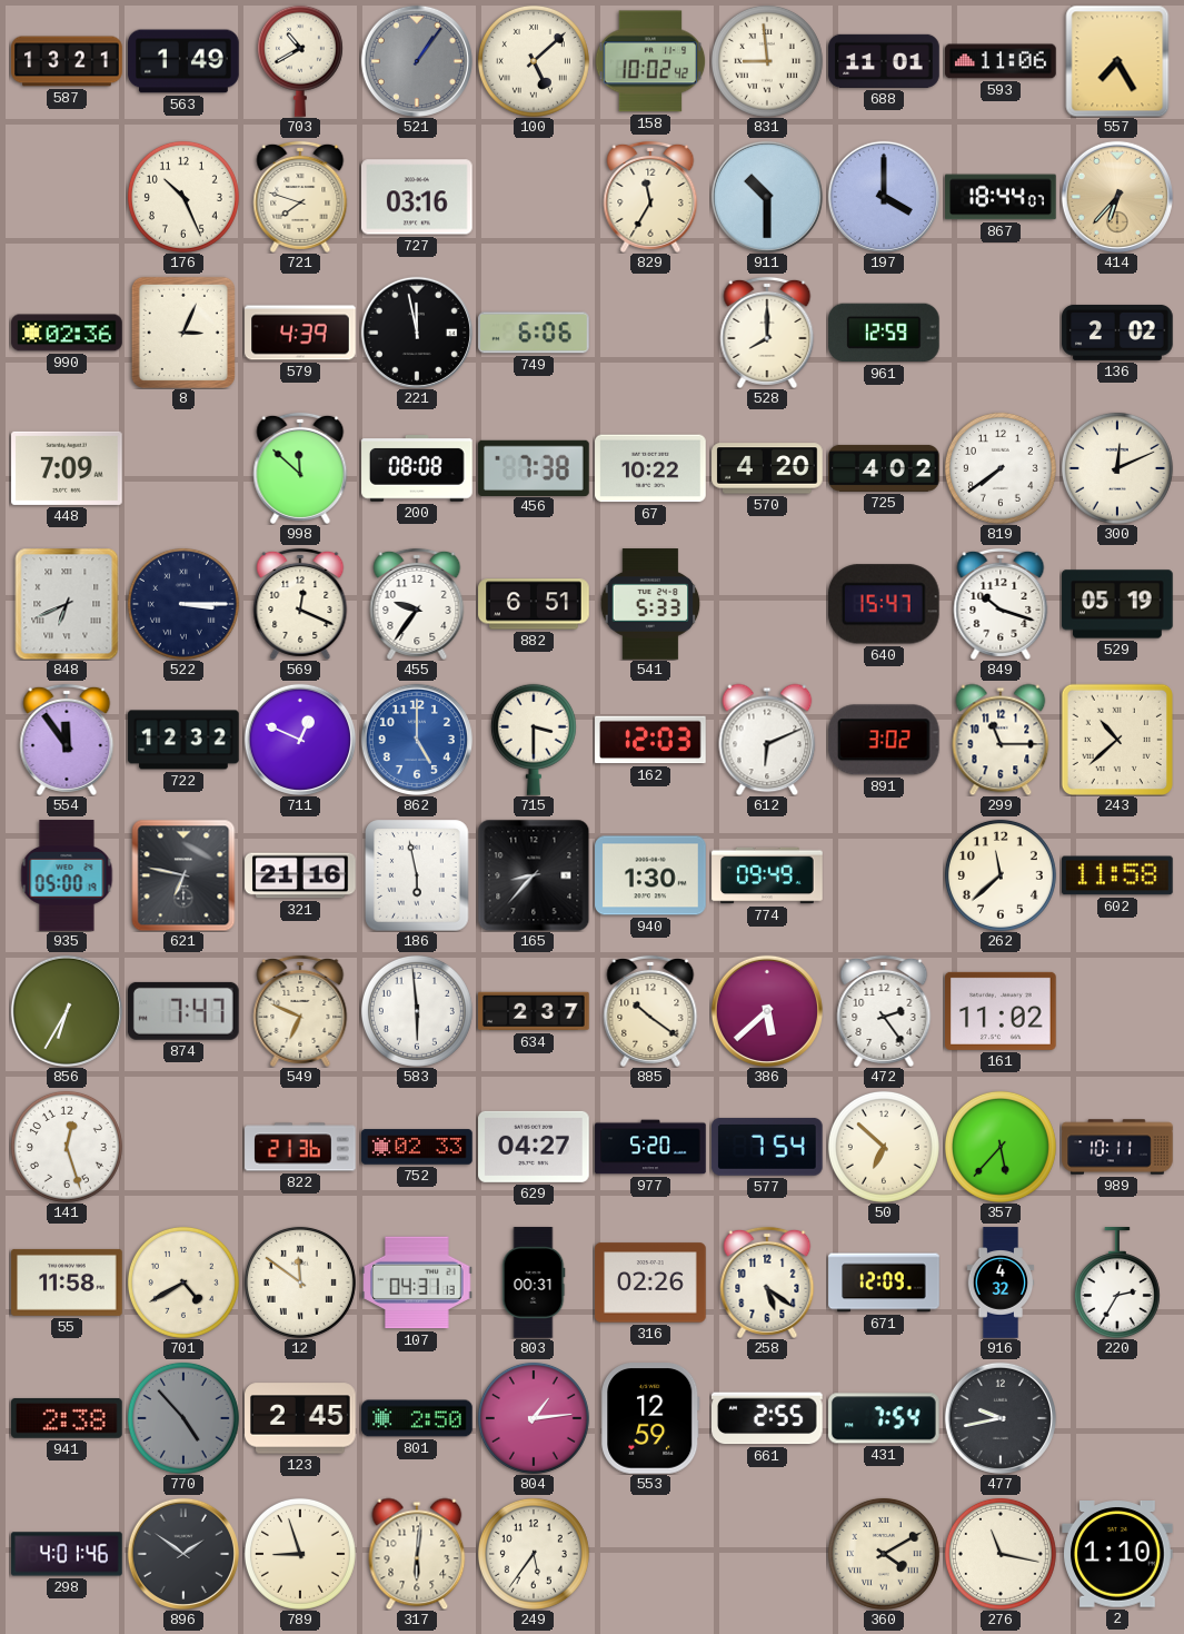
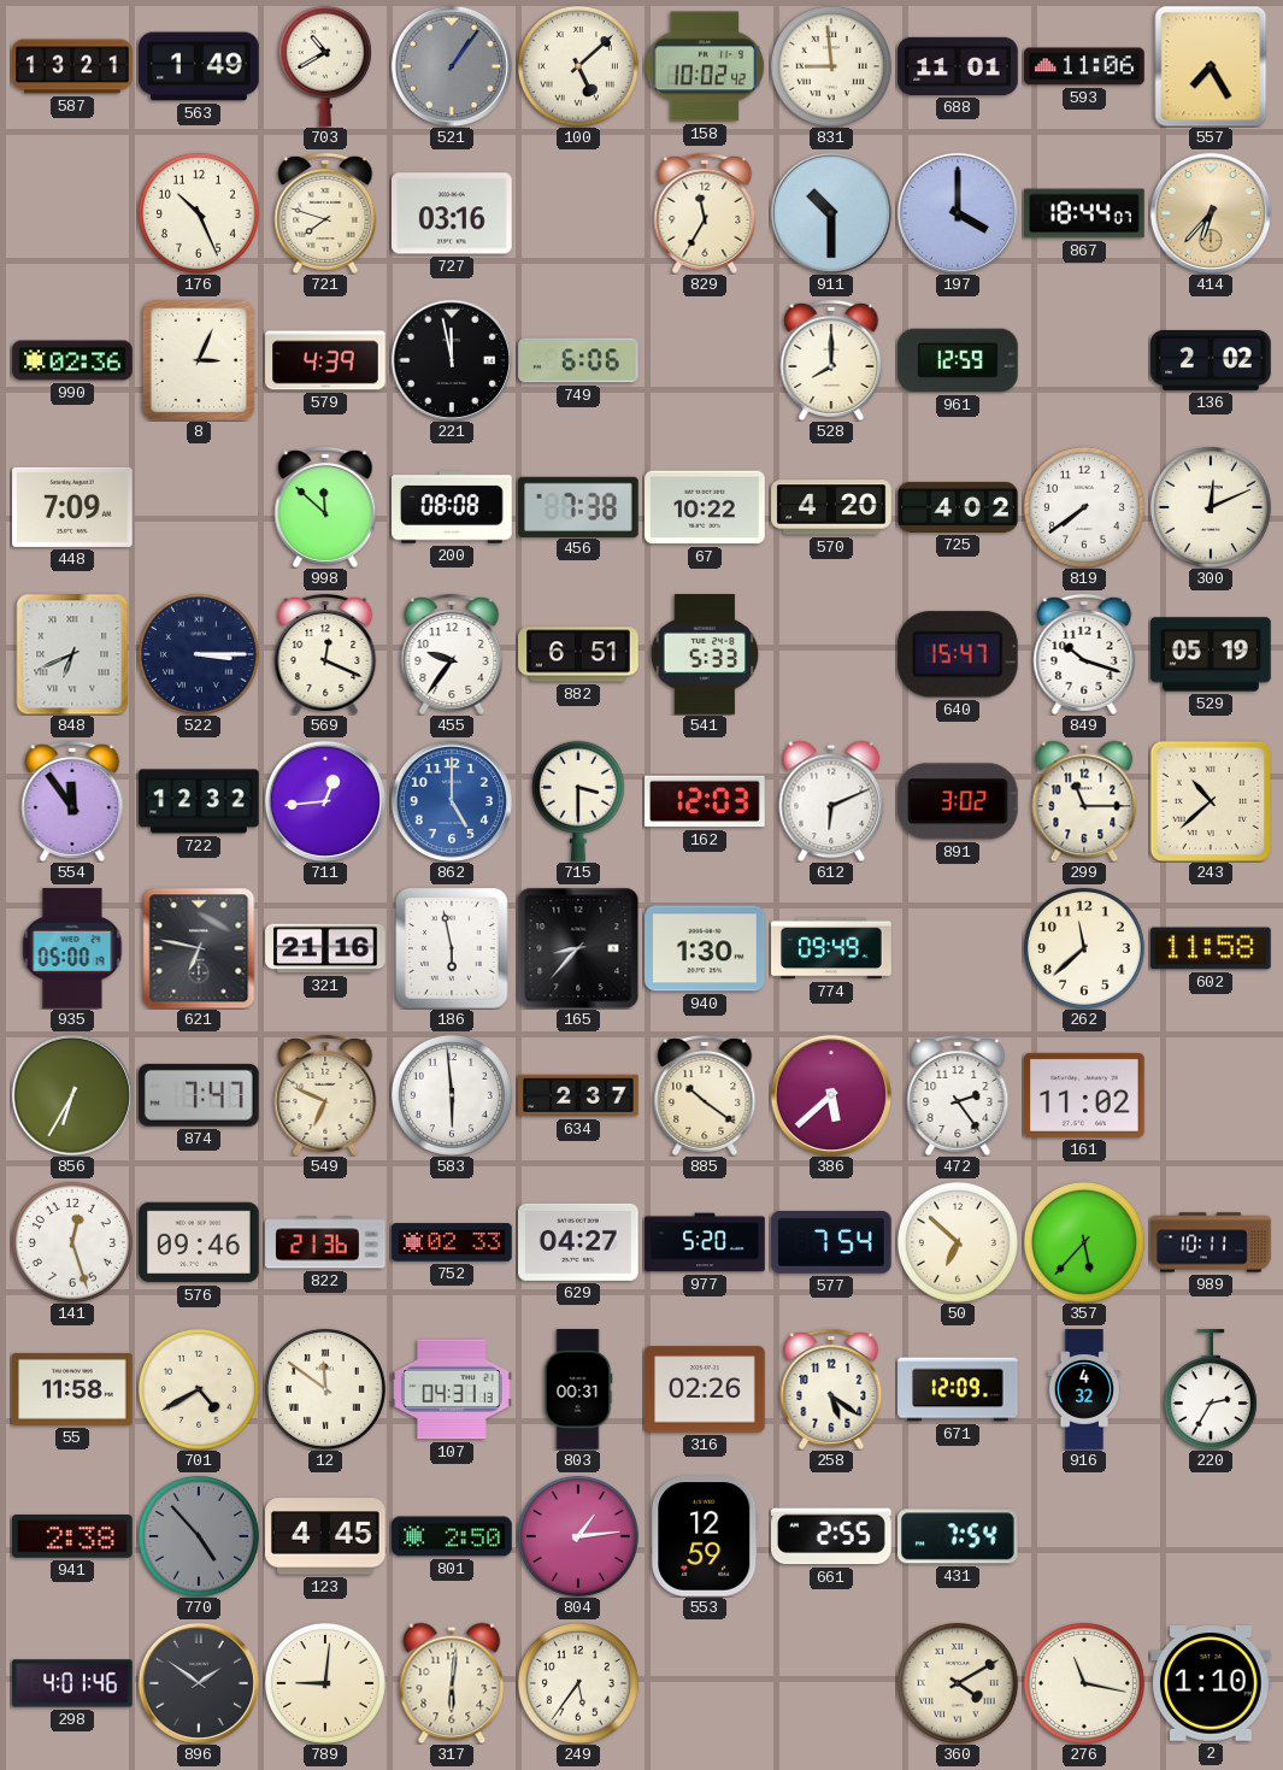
711: 12:49 -> 12:44 (325, 801)
576: none -> 09:46 (199, 1242)
123: 2:45 -> 4:45 (326, 1536)
477: 9:43 -> none (1001, 1418)
789: 8:57 -> 9:01 (325, 1683)
